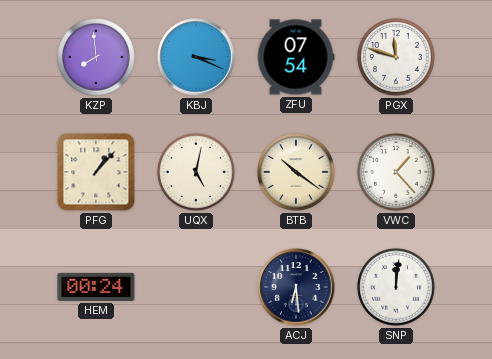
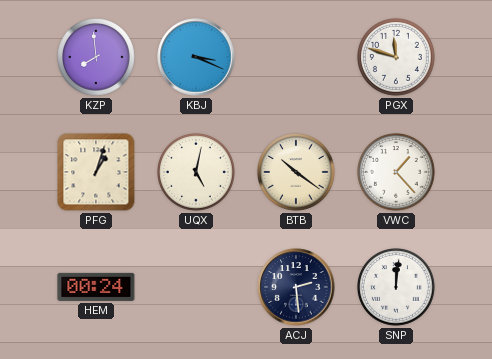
ZFU: 07:54 -> none (296, 57)
PFG: 1:07 -> 1:03 (96, 172)
ACJ: 6:29 -> 2:29 (296, 287)
